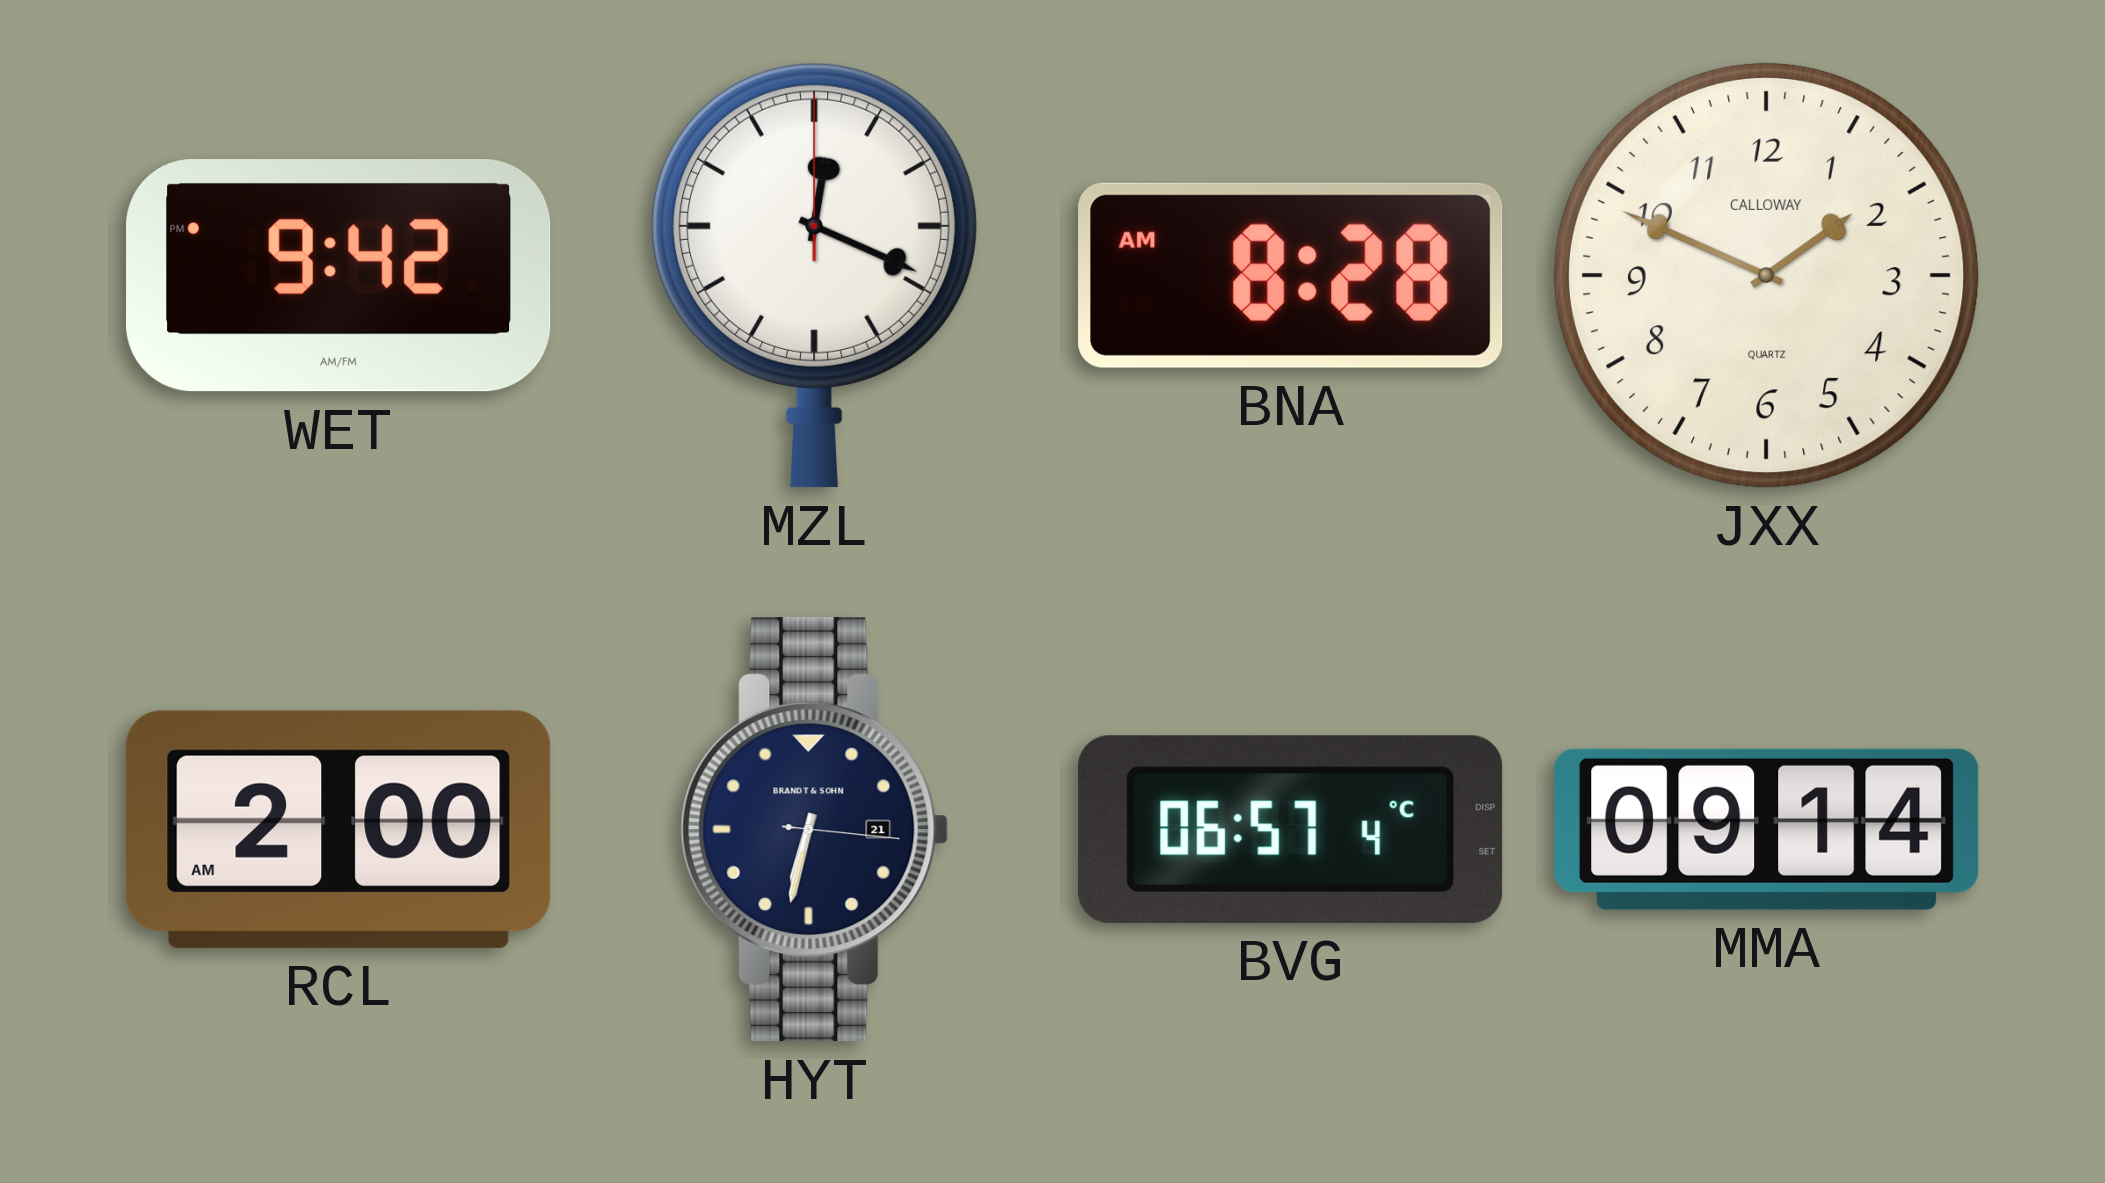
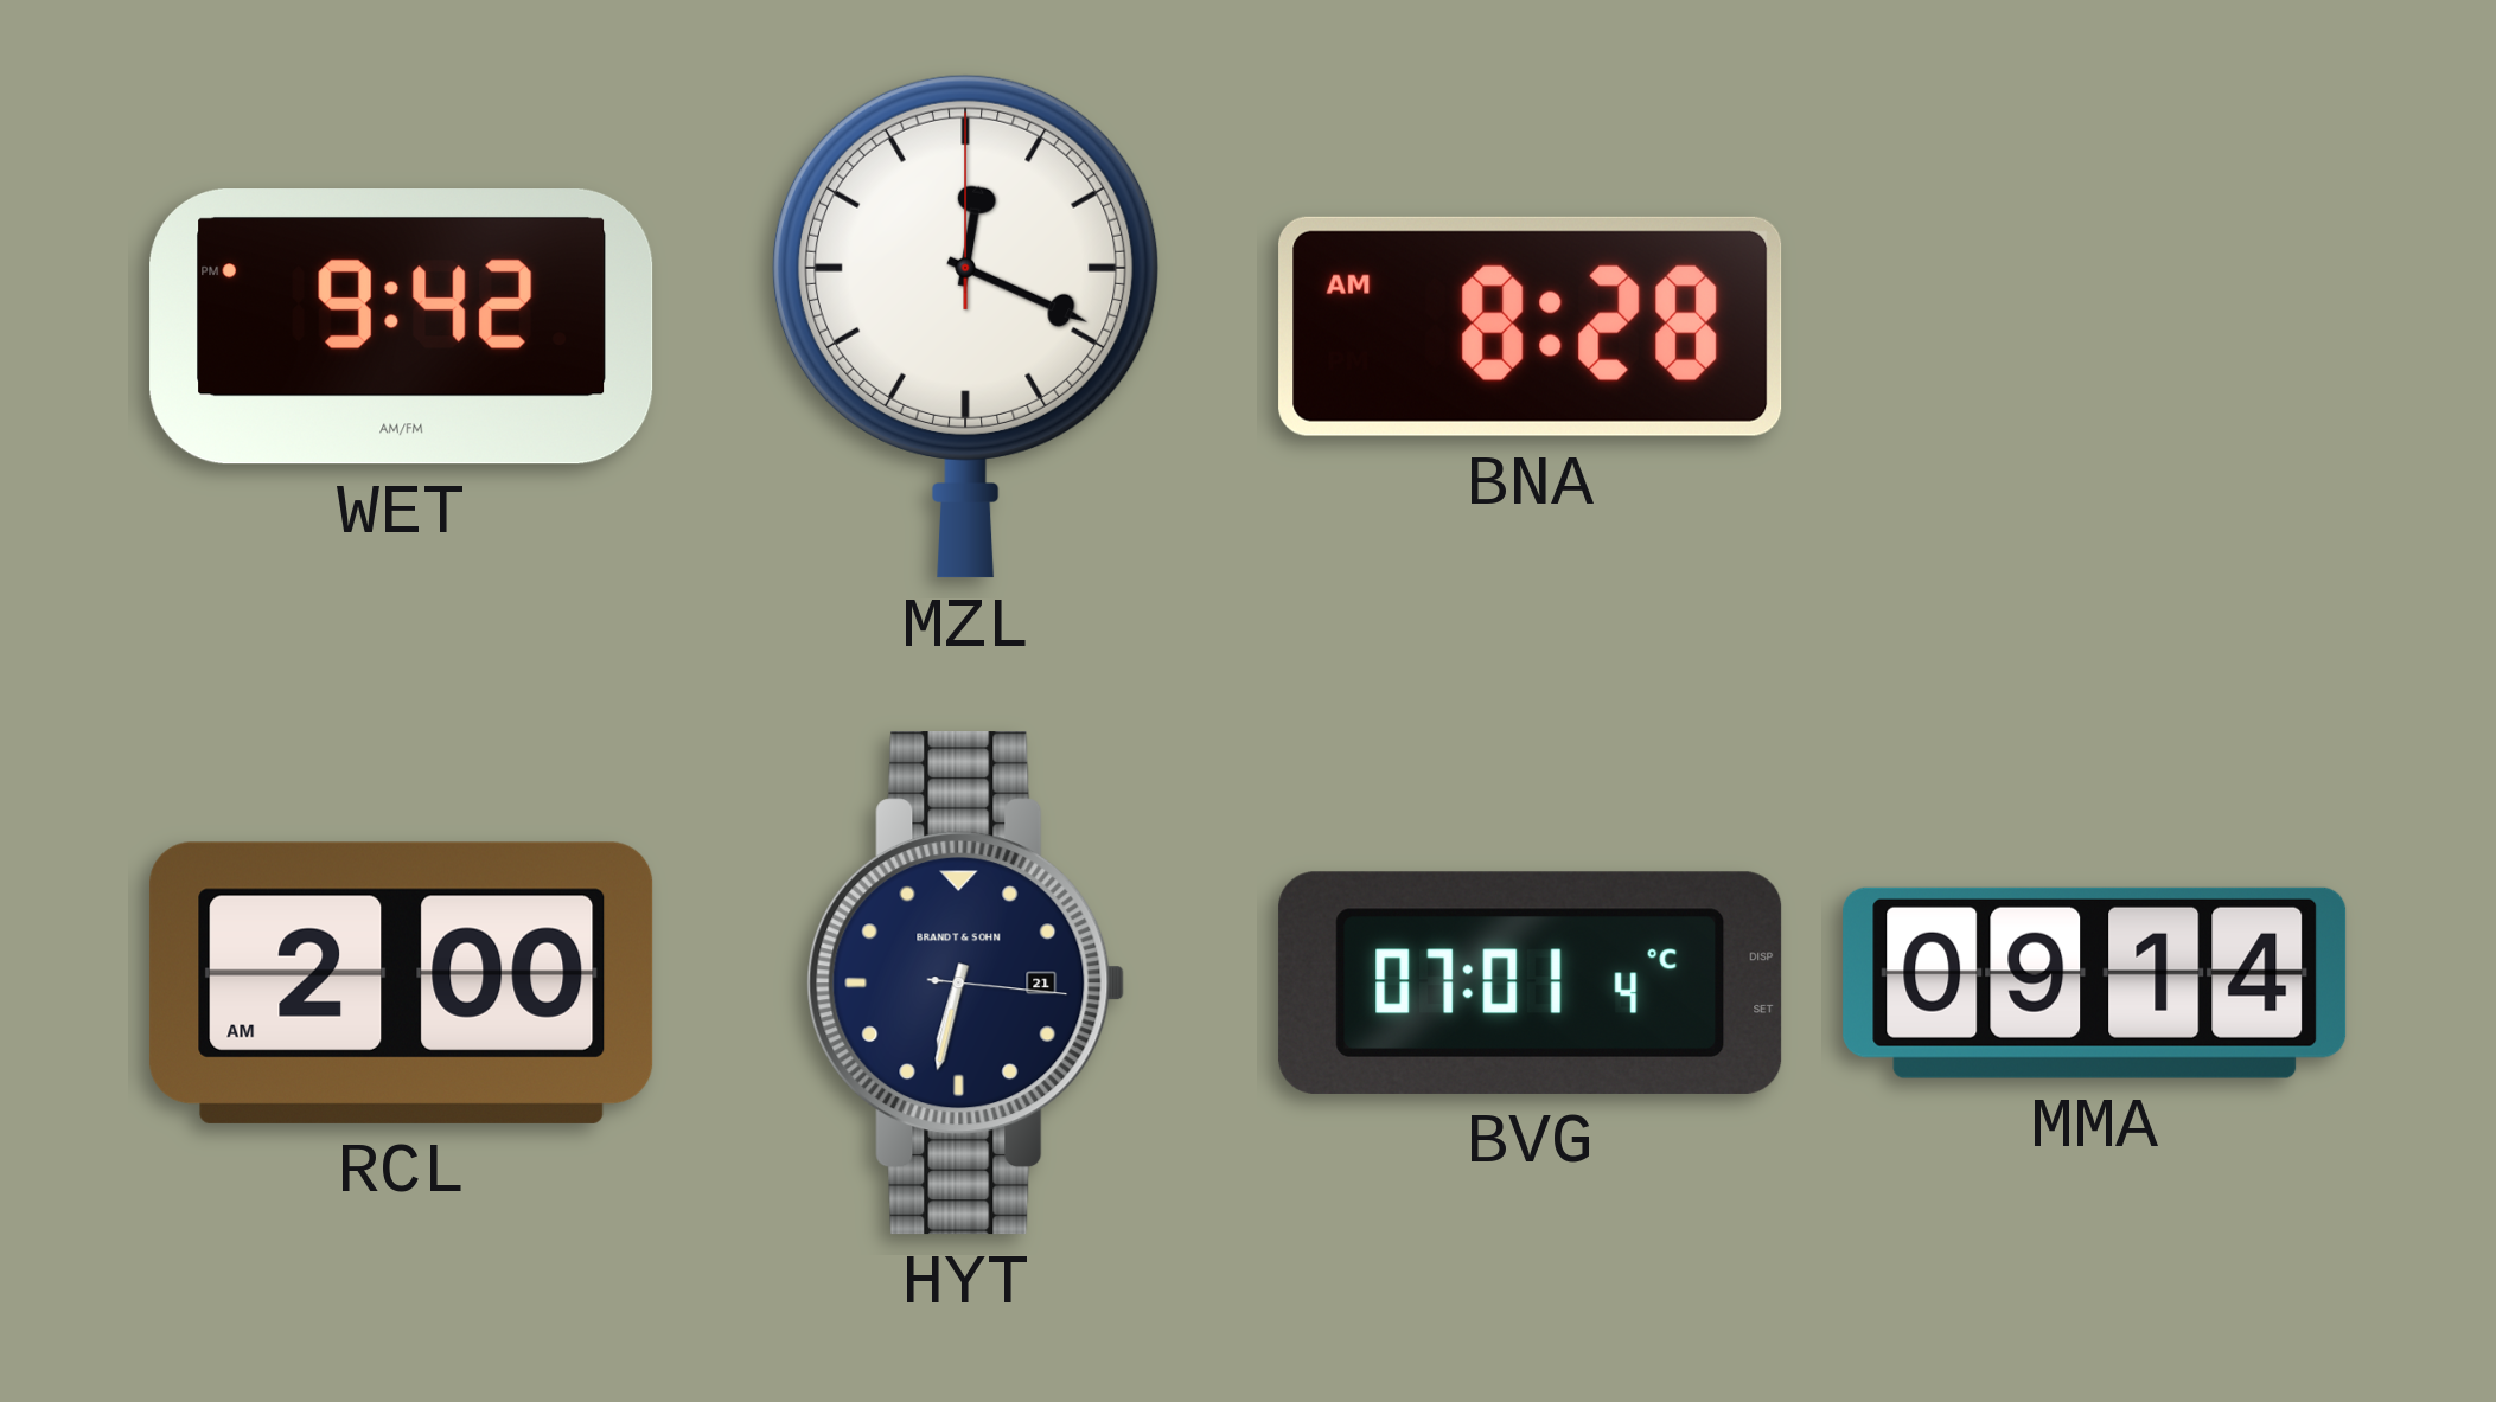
JXX: 1:49 -> none (1766, 275)
BVG: 06:57 -> 07:01 (1531, 982)
